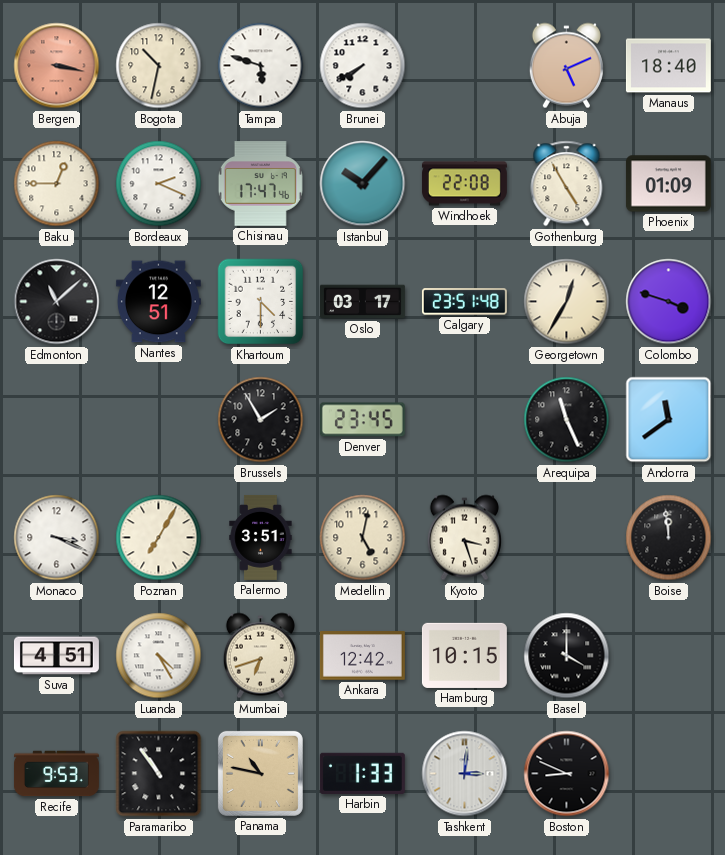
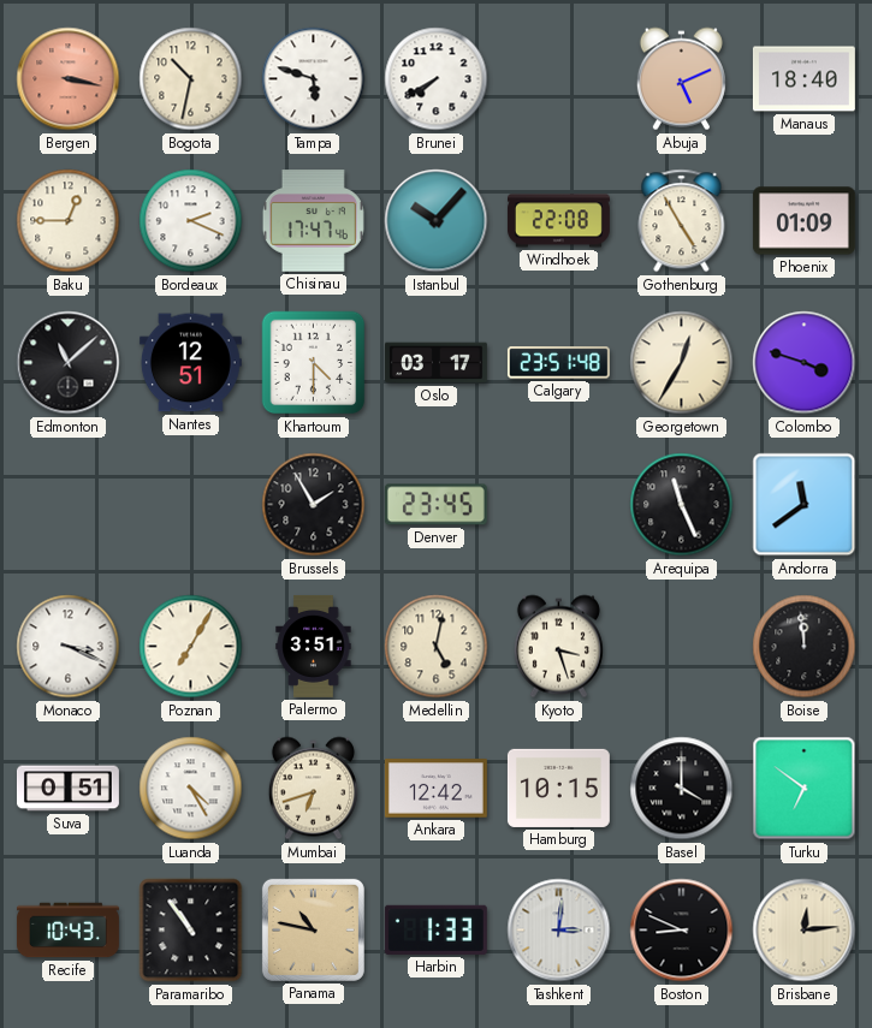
Suva: 4:51 -> 0:51 (67, 789)
Turku: none -> 6:51 (805, 789)
Recife: 9:53 -> 10:43 (67, 931)
Brisbane: none -> 12:14 (805, 931)
